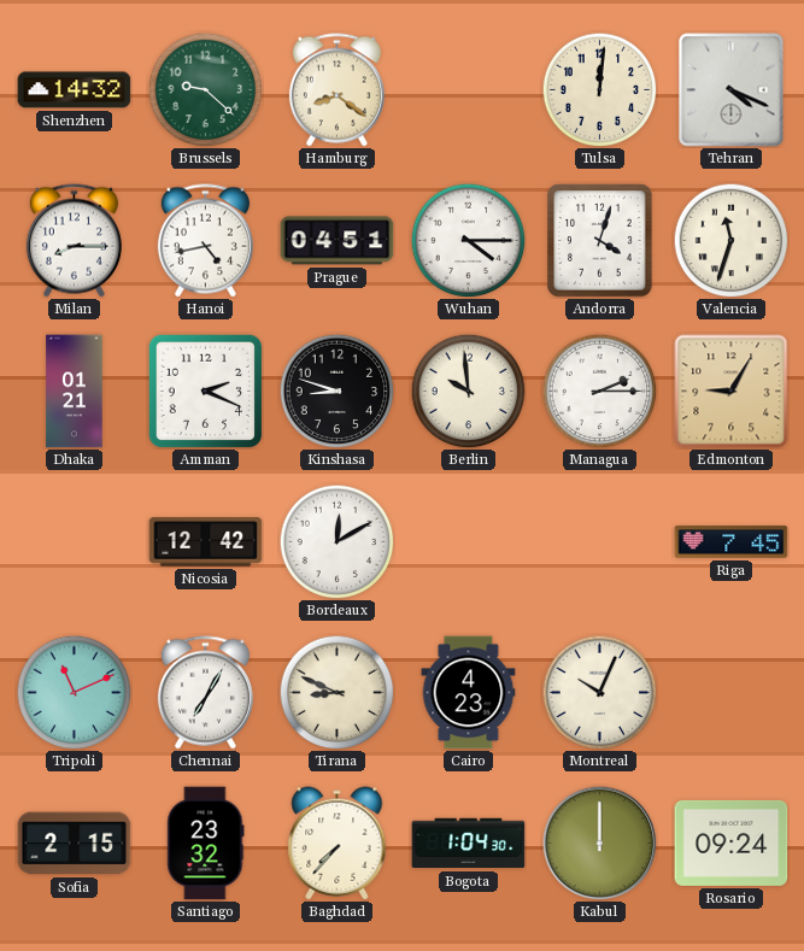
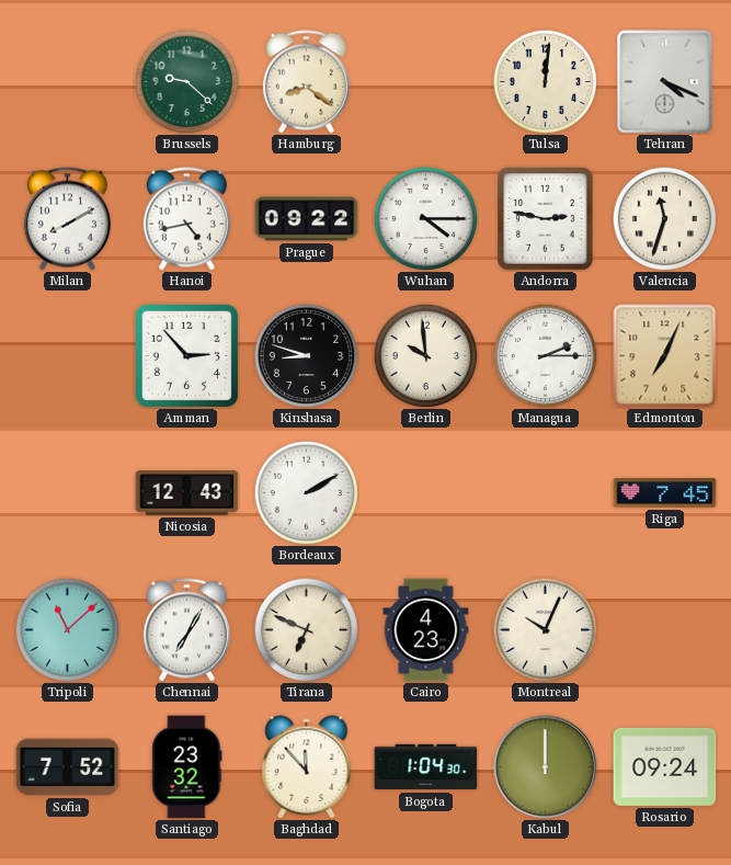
Shenzhen: 14:32 -> none (75, 90)
Milan: 8:15 -> 8:10 (67, 219)
Prague: 04:51 -> 09:22 (307, 219)
Andorra: 4:03 -> 2:47 (546, 219)
Dhaka: 01:21 -> none (75, 392)
Amman: 2:19 -> 2:53 (186, 355)
Edmonton: 9:05 -> 7:04 (665, 356)
Nicosia: 12:42 -> 12:43 (187, 493)
Bordeaux: 12:10 -> 2:10 (306, 492)
Tripoli: 11:11 -> 11:08 (67, 629)
Tirana: 8:49 -> 6:49 (306, 629)
Sofia: 2:15 -> 7:52 (68, 767)
Baghdad: 7:37 -> 11:53 (307, 767)
